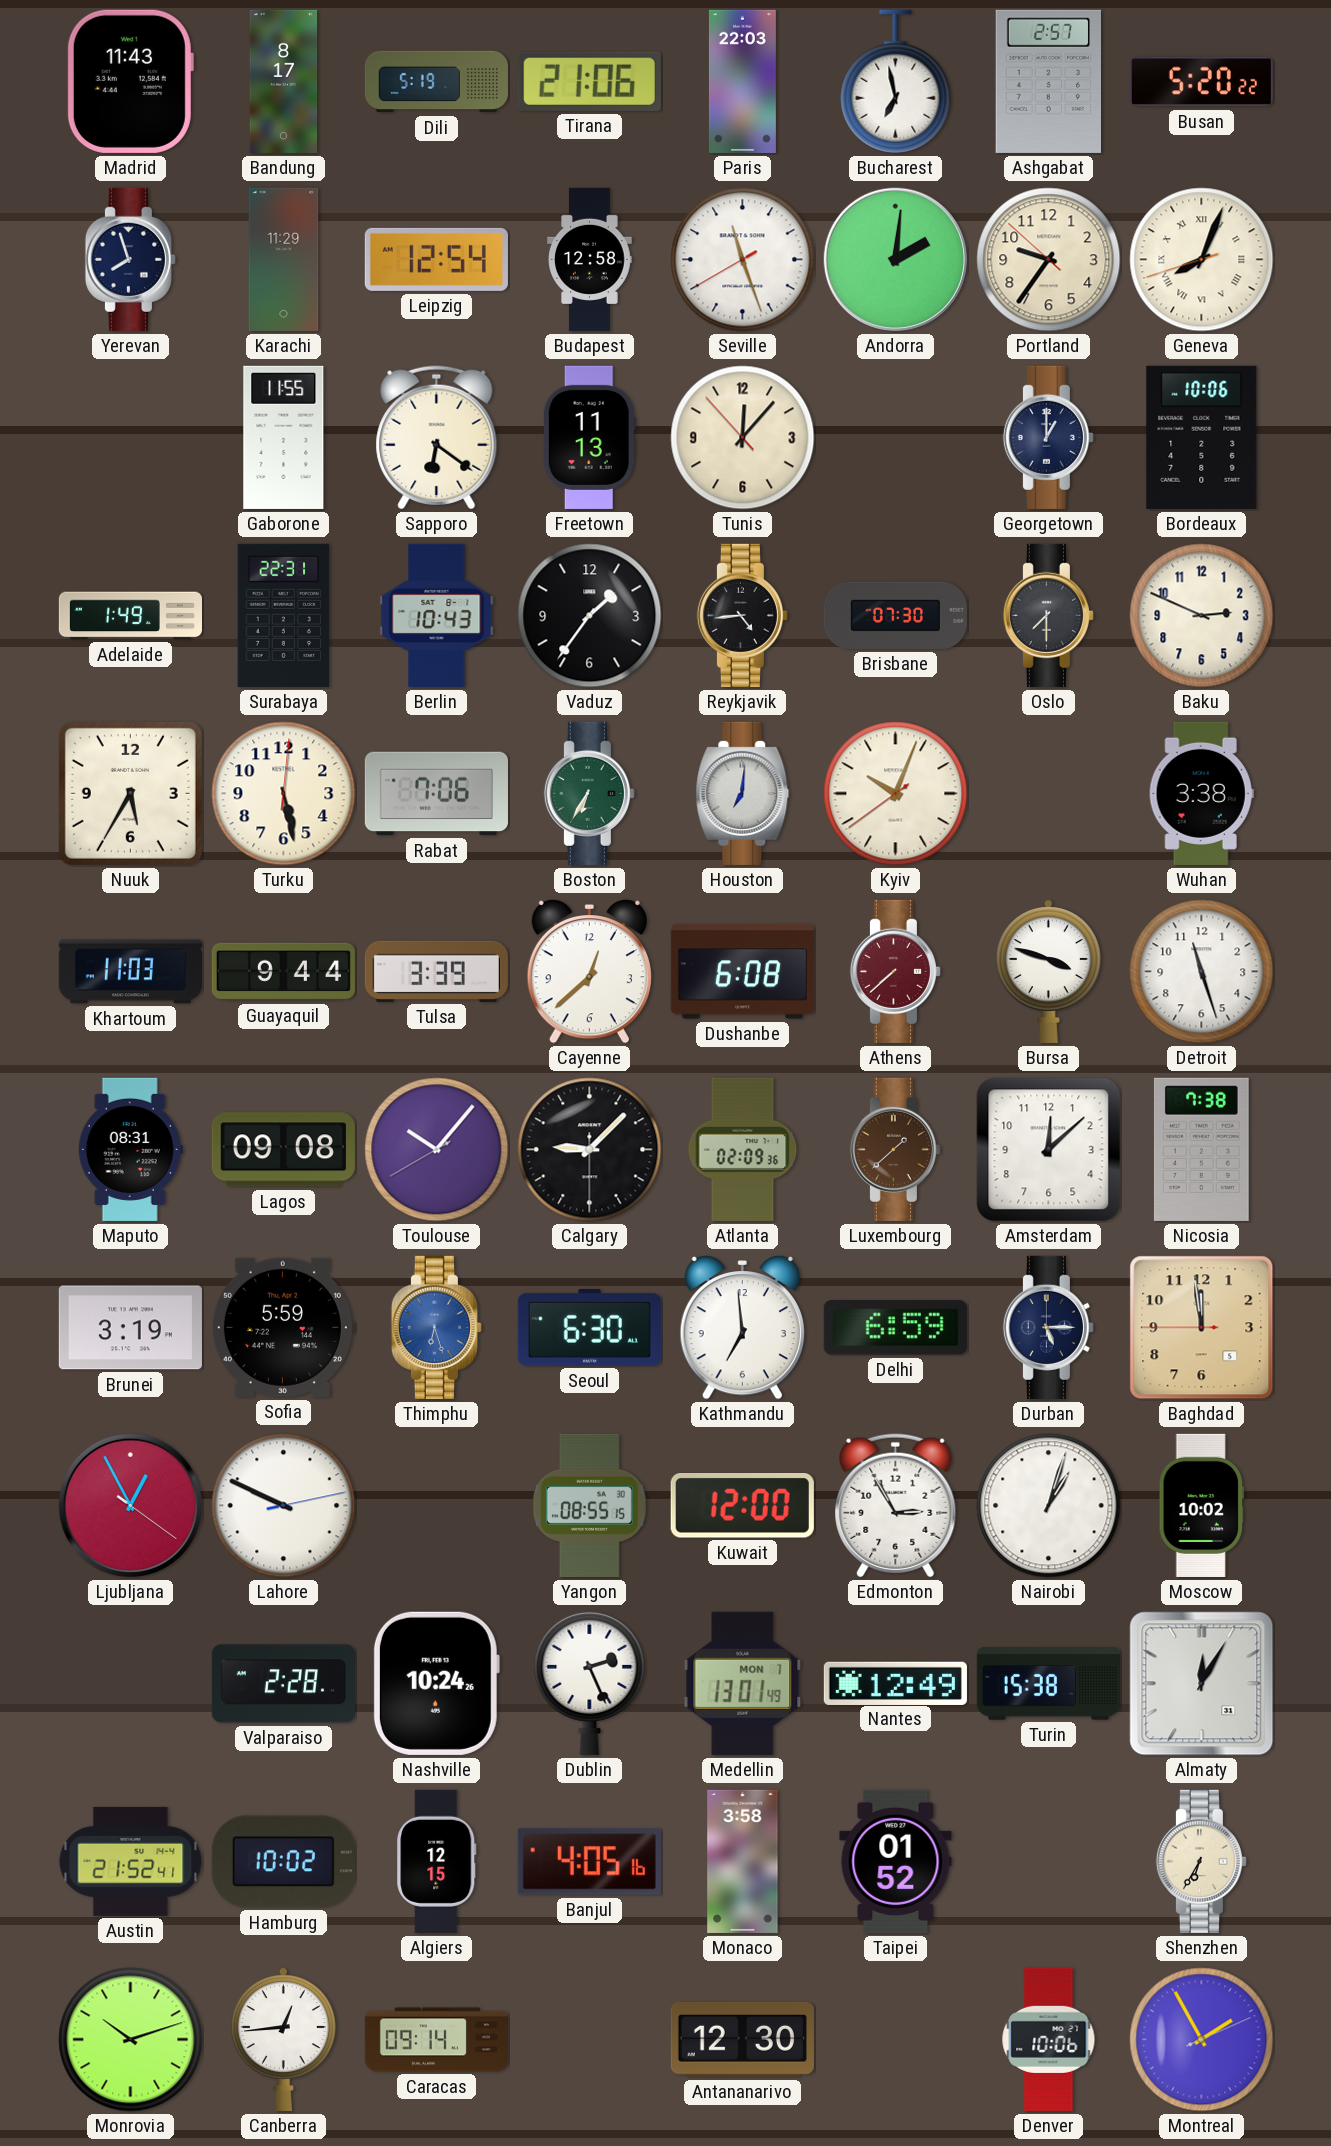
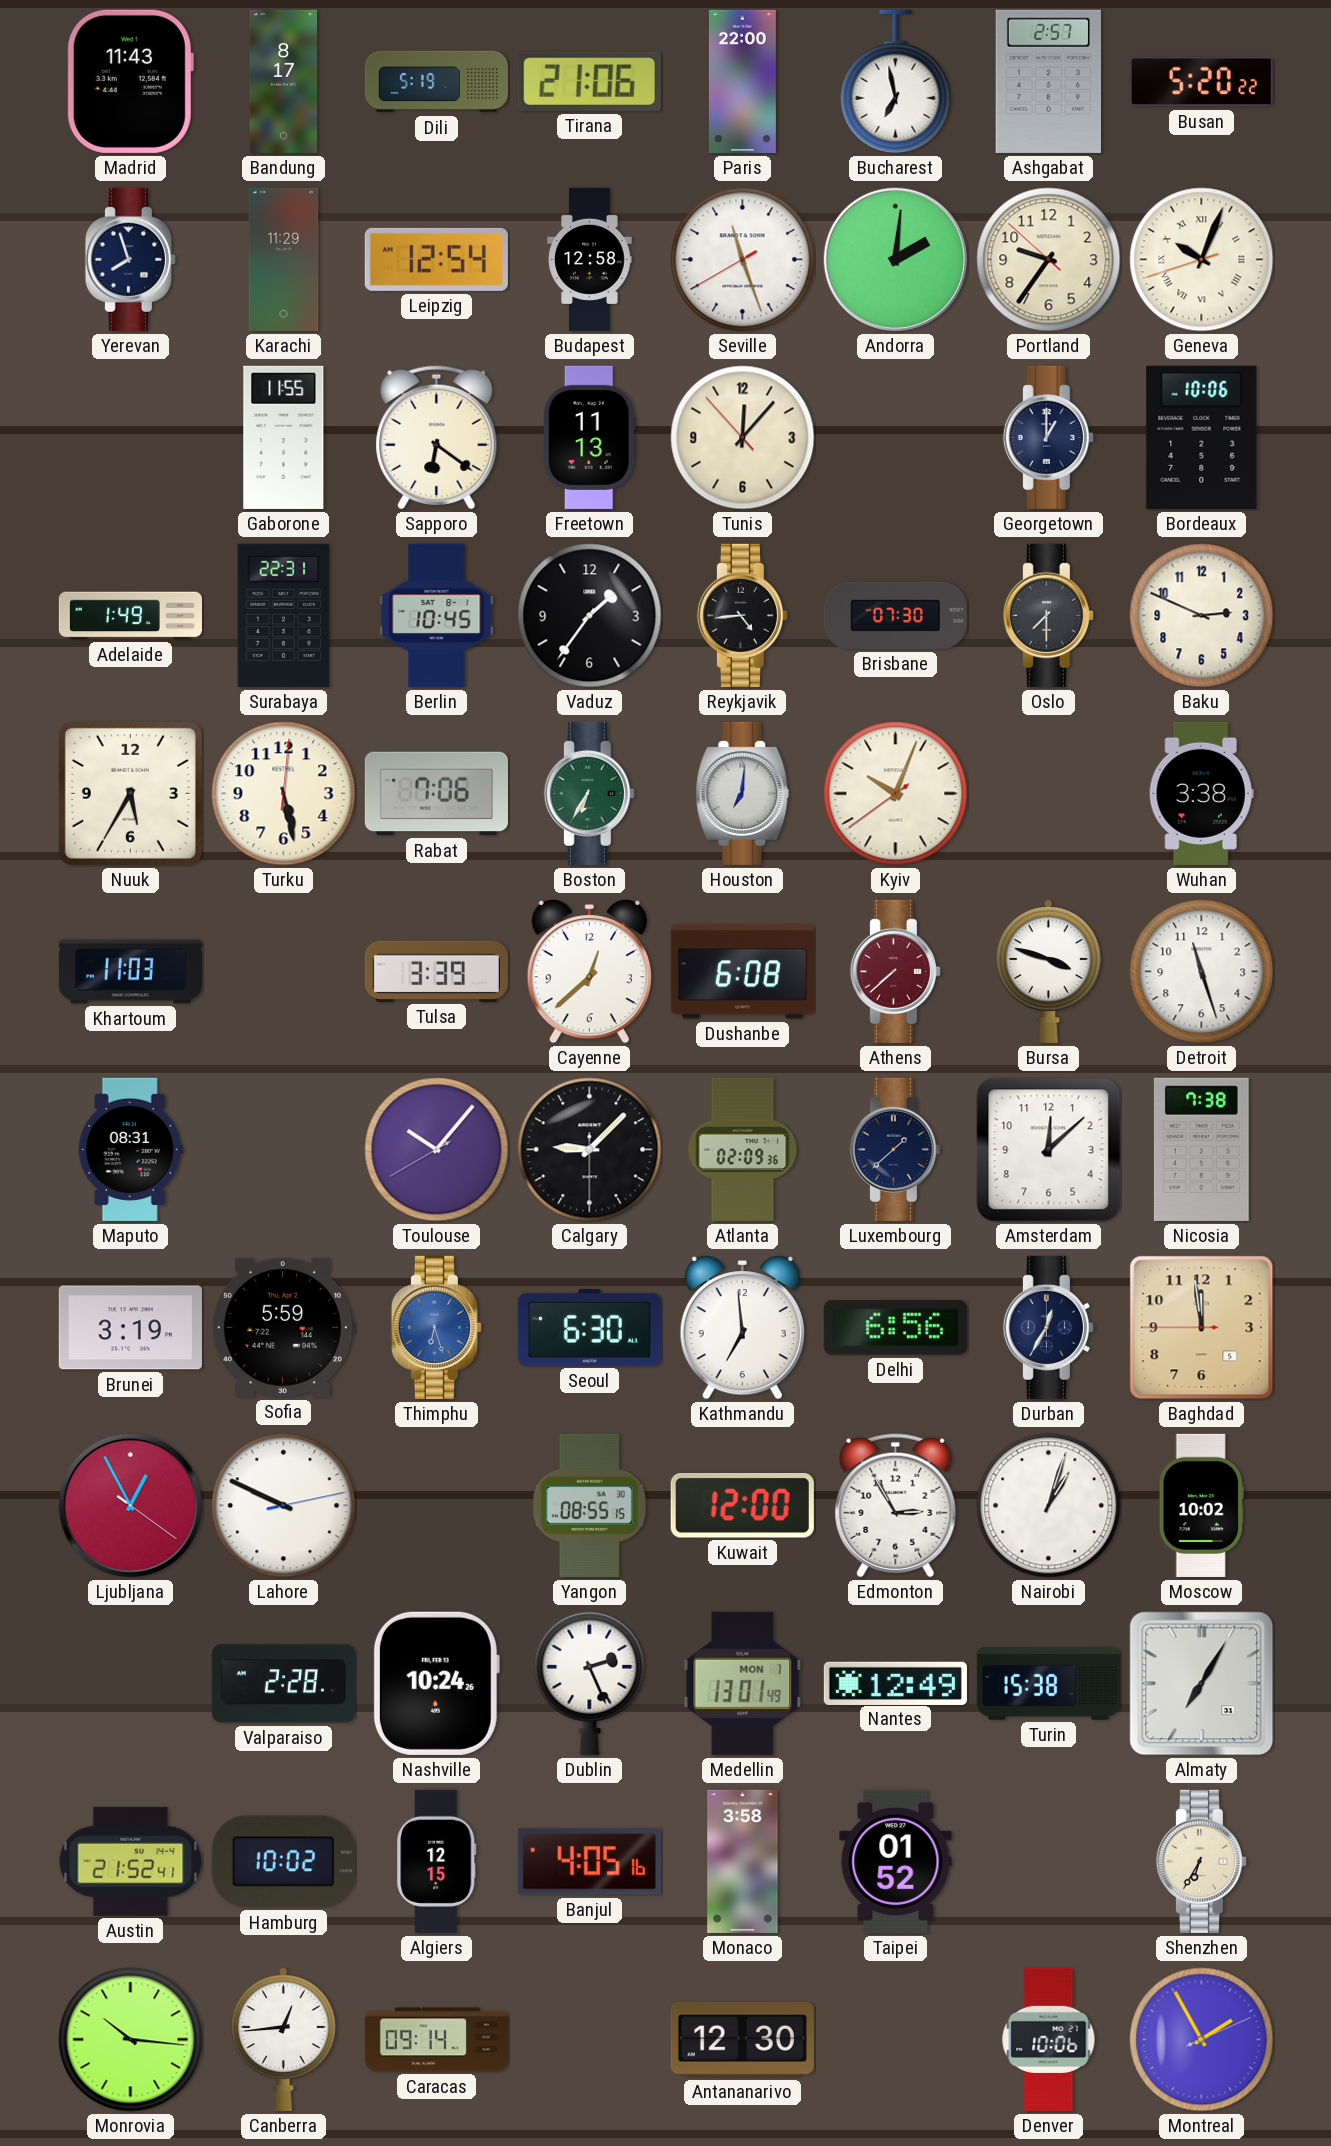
Paris: 22:03 -> 22:00 (742, 81)
Geneva: 8:03 -> 10:03 (1202, 260)
Berlin: 10:43 -> 10:45 (437, 615)
Guayaquil: 9:44 -> none (283, 972)
Lagos: 09:08 -> none (283, 1150)
Luxembourg dial: brown -> navy (895, 1149)
Delhi: 6:59 -> 6:56 (895, 1328)
Durban: 5:15 -> 12:35 (1048, 1327)
Almaty: 12:05 -> 7:05 (1202, 1684)
Monrovia: 10:12 -> 10:16 (131, 2040)
